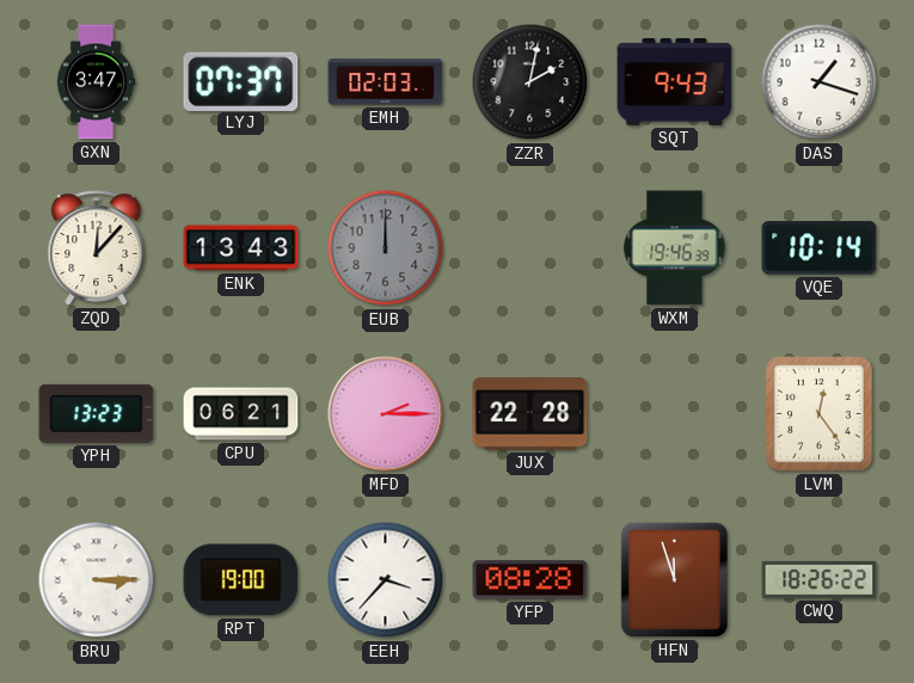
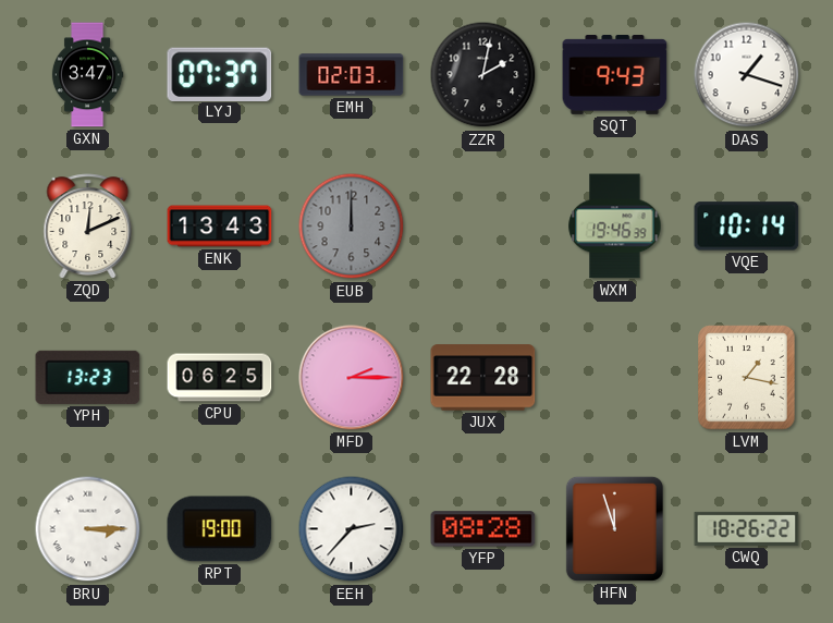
ZQD: 12:07 -> 12:11 (88, 227)
CPU: 06:21 -> 06:25 (220, 378)
LVM: 12:24 -> 1:17 (747, 378)
EEH: 3:37 -> 2:37 (352, 529)
